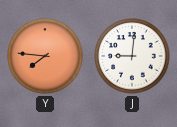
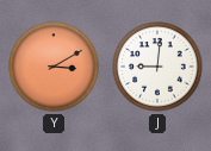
Y: 7:46 -> 3:10 (54, 67)
